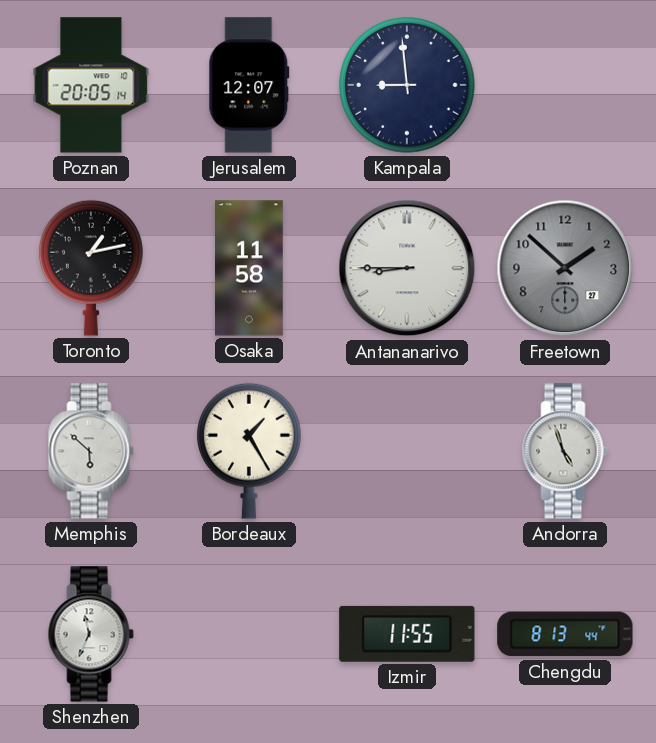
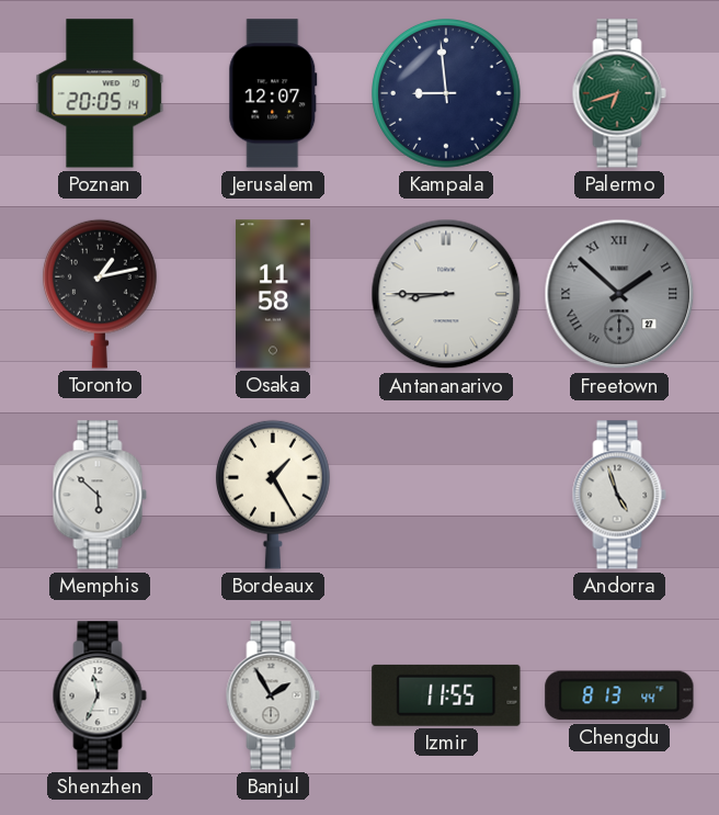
Palermo: none -> 6:42 (619, 93)
Freetown numerals: Arabic -> Roman (619, 294)
Banjul: none -> 1:55 (273, 695)
